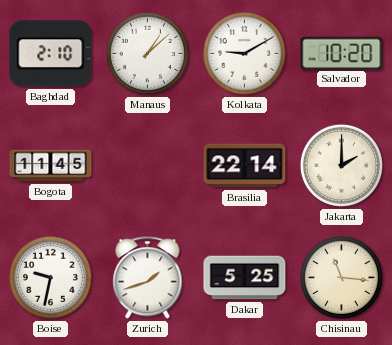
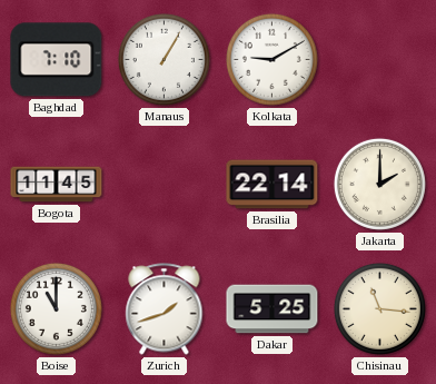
Baghdad: 2:10 -> 7:10 (57, 60)
Manaus: 1:08 -> 1:05 (163, 59)
Salvador: 10:20 -> none (342, 53)
Boise: 9:32 -> 11:00 (56, 308)
